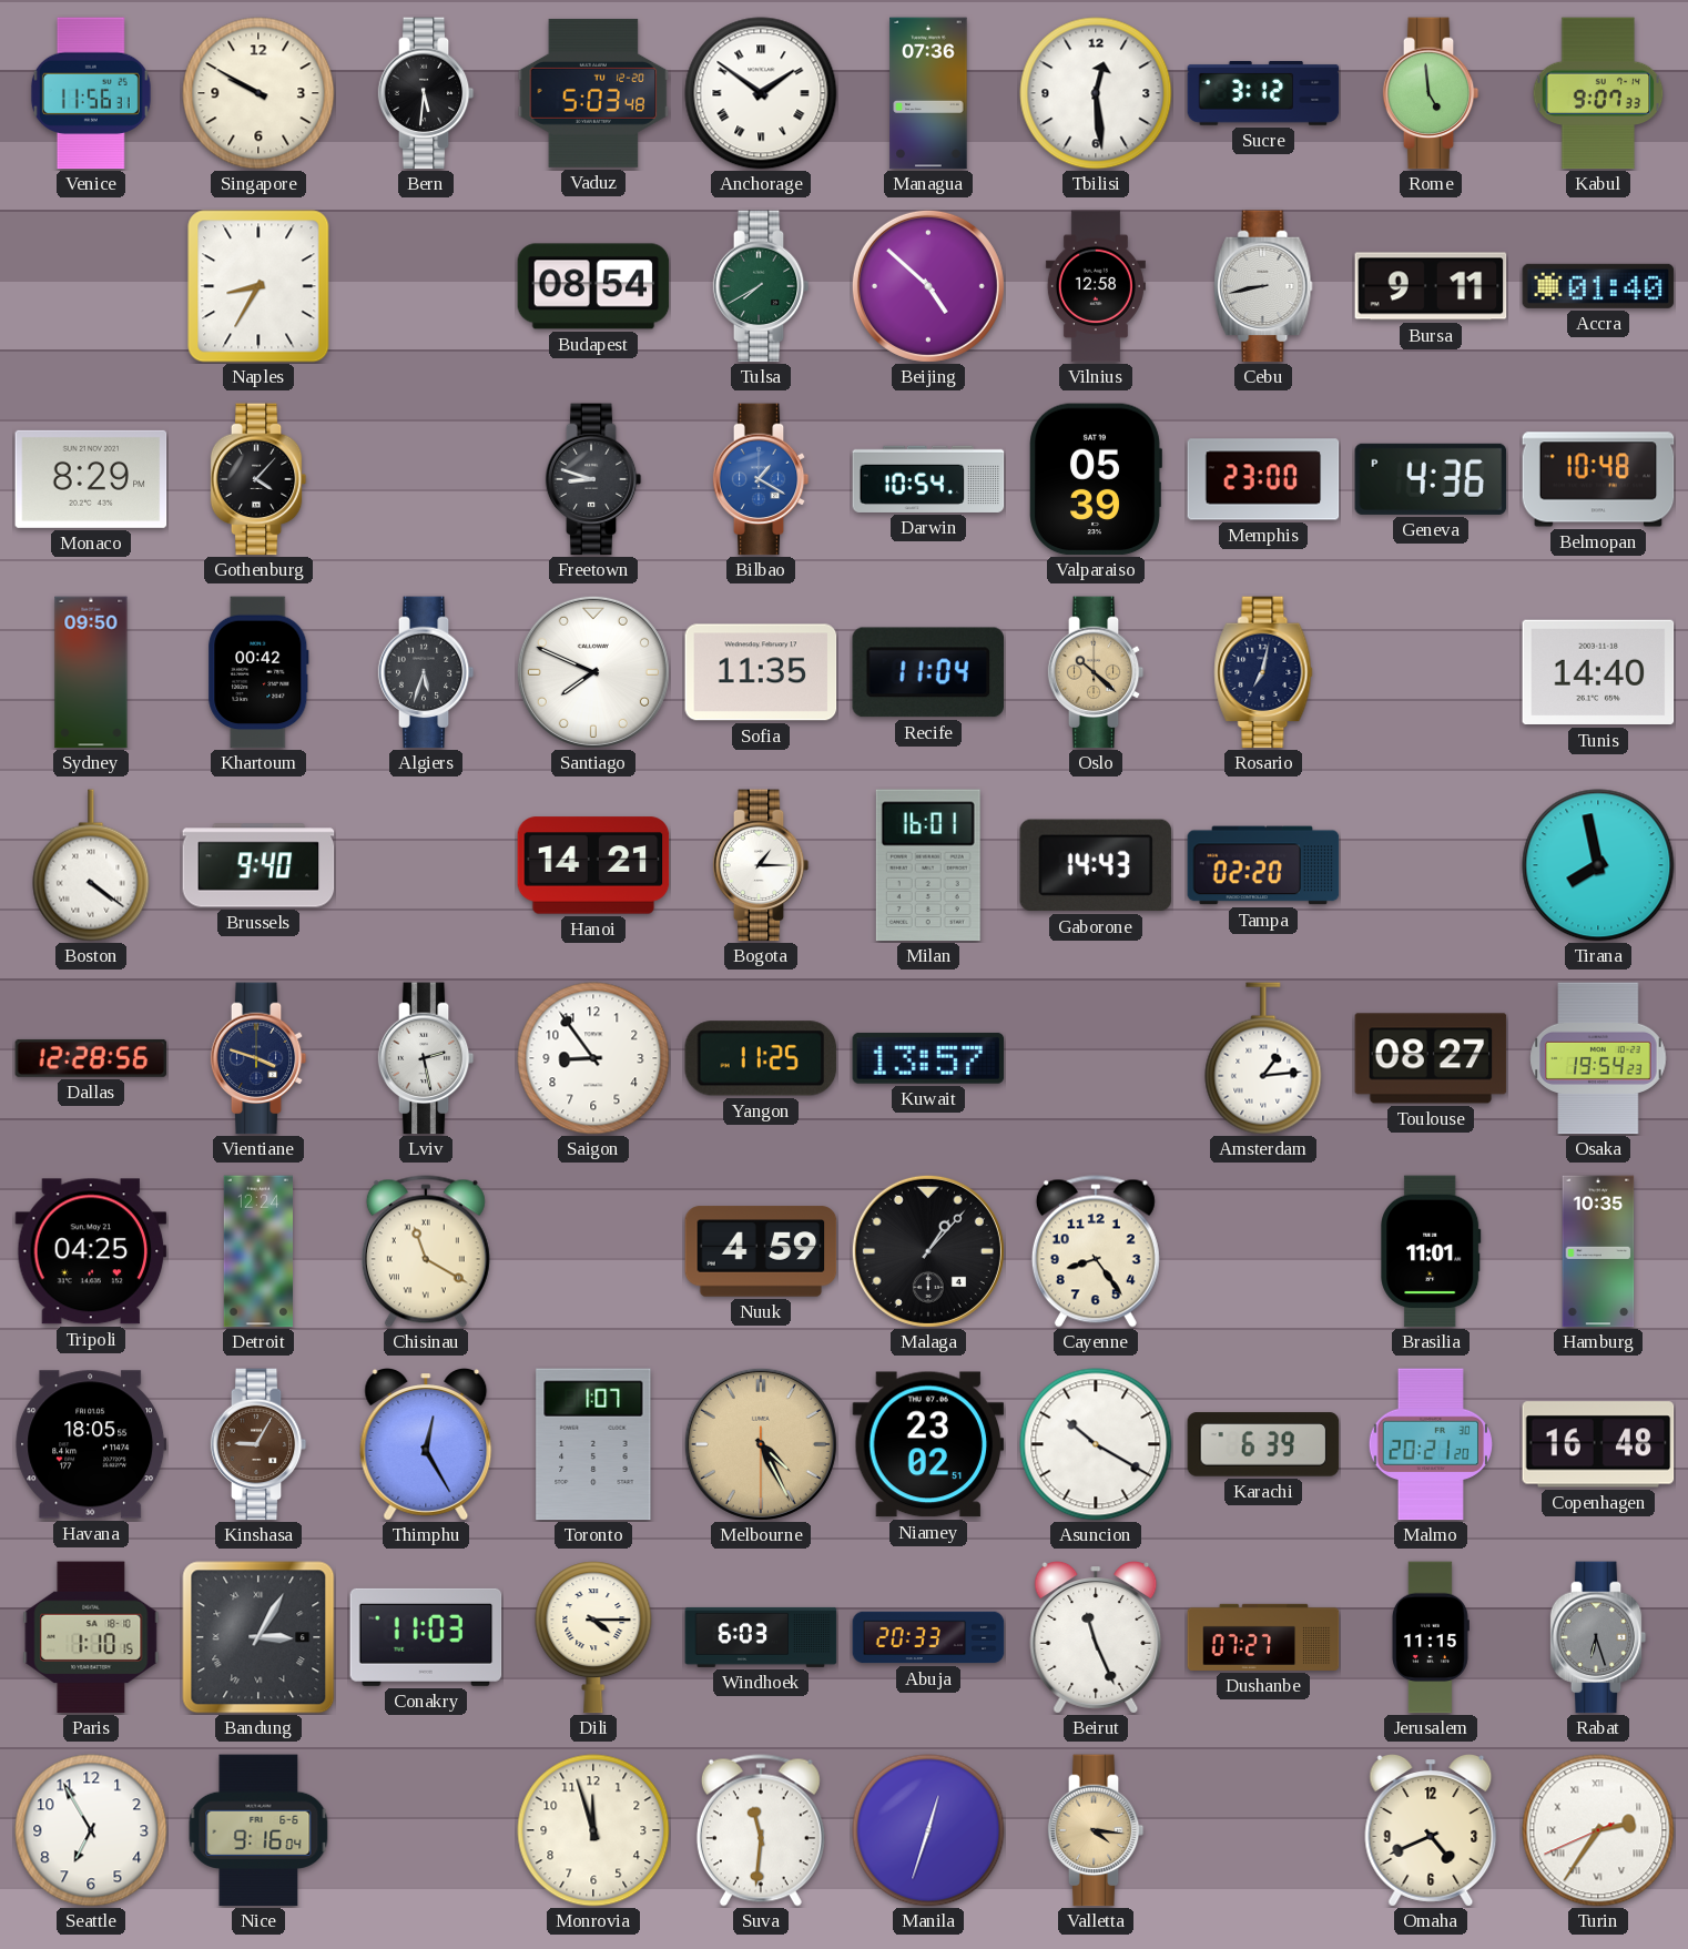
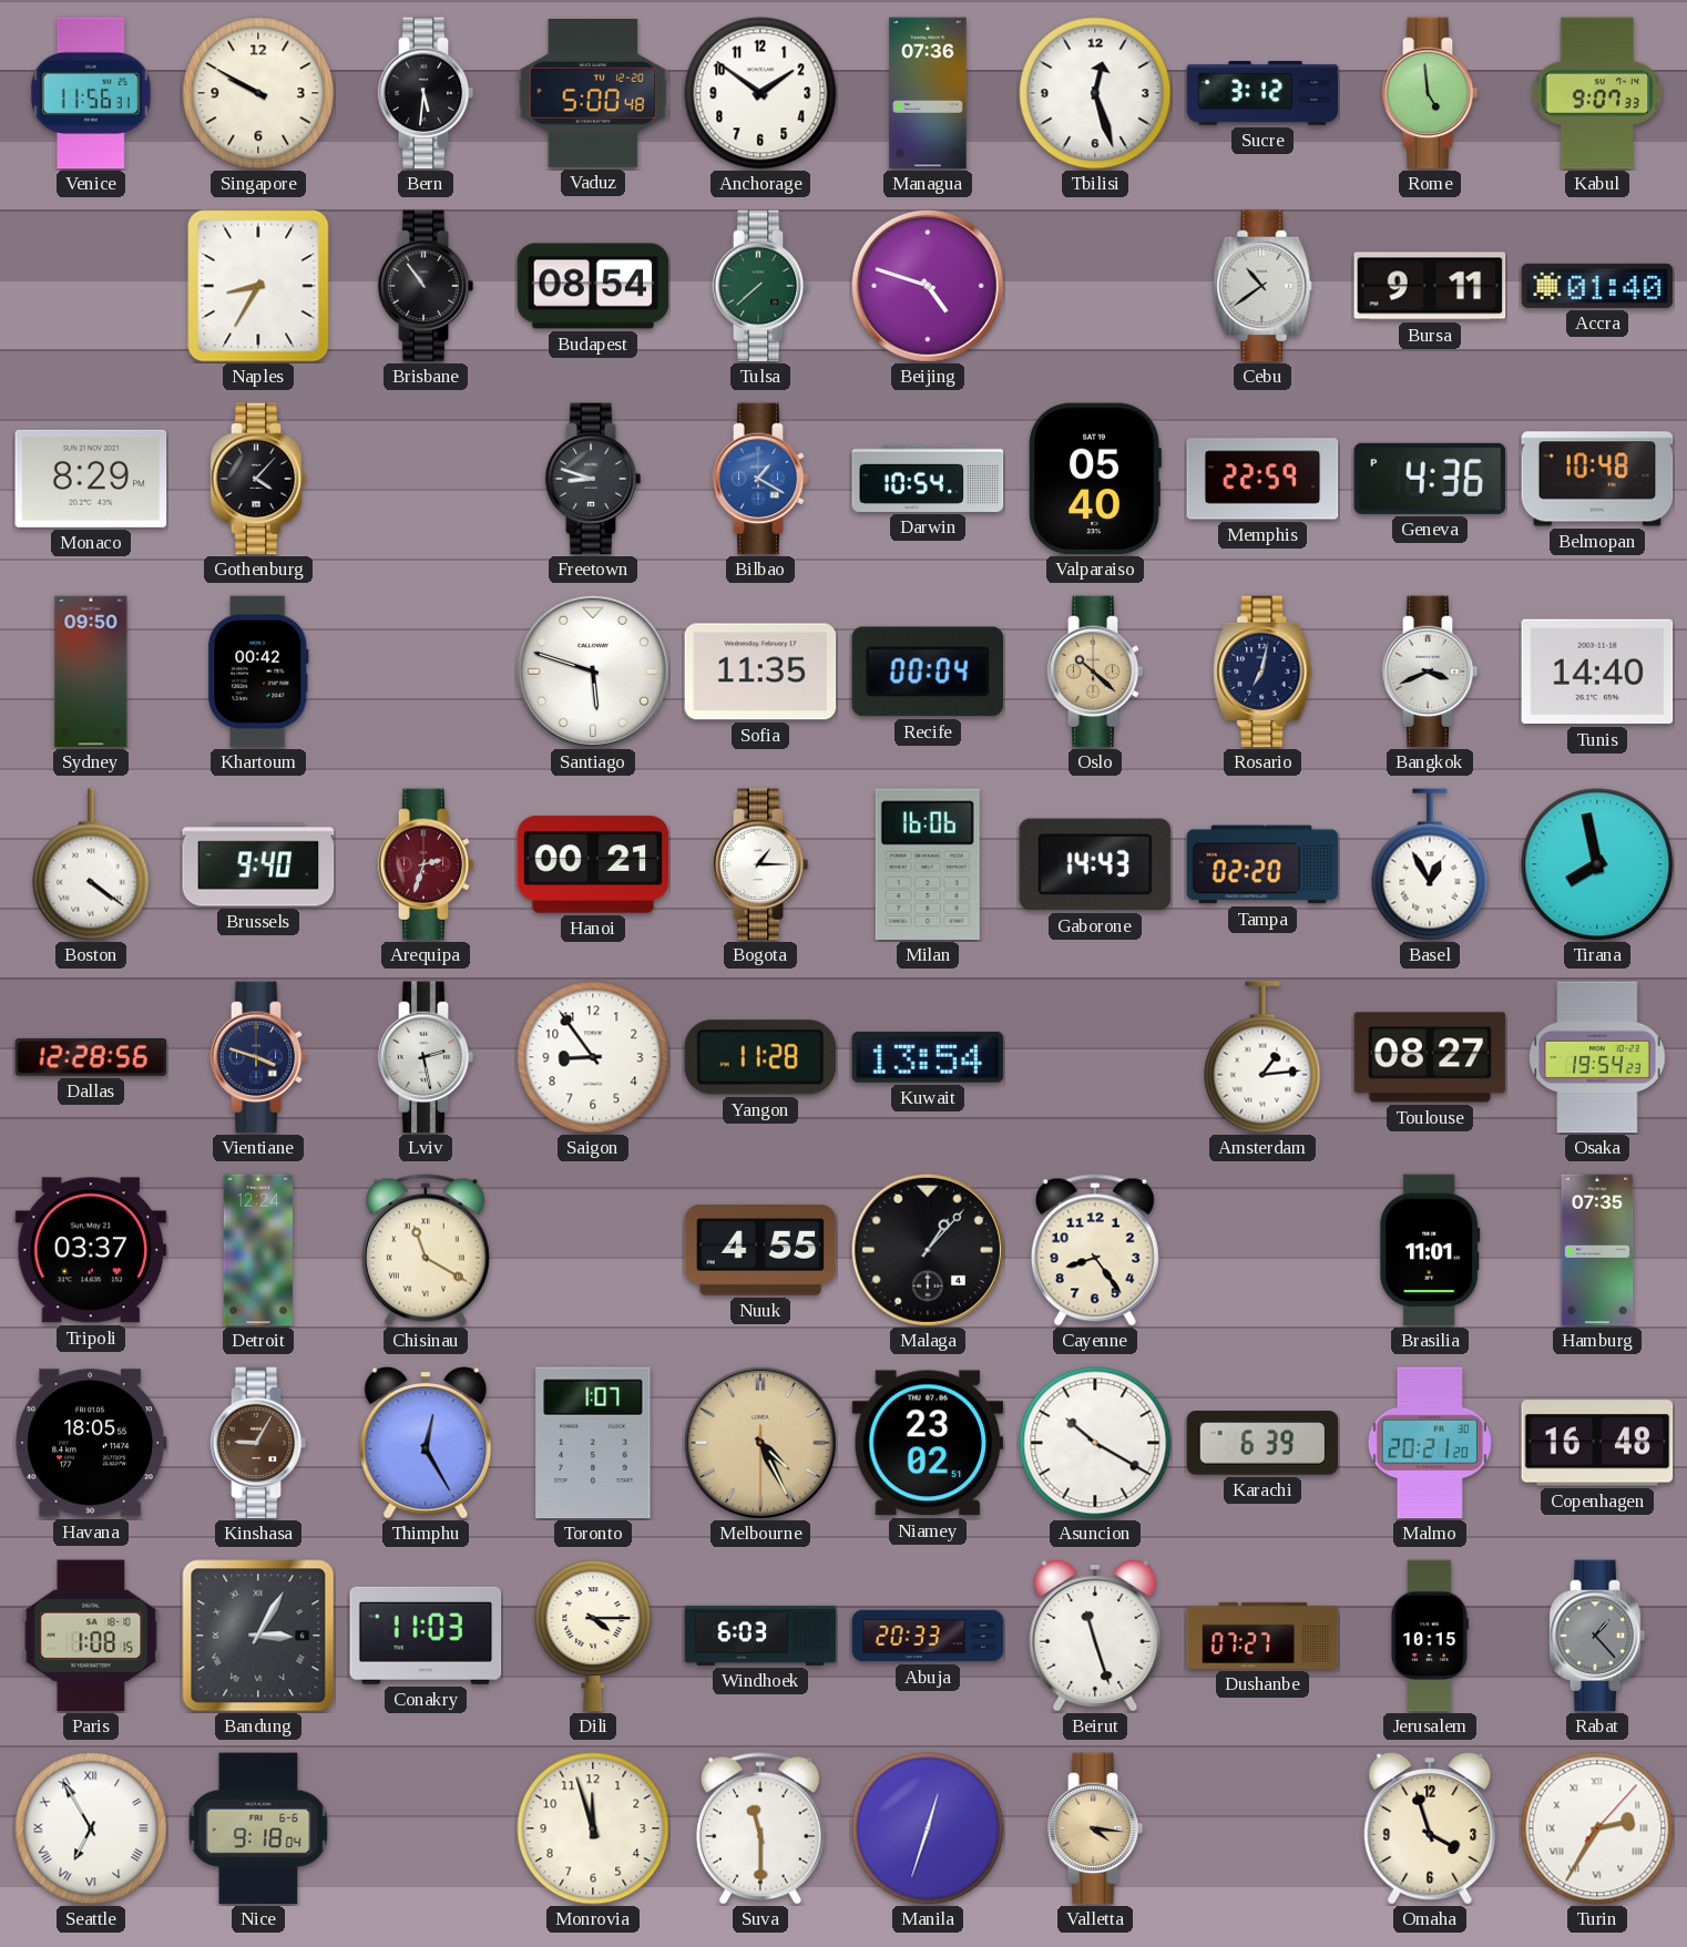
Vaduz: 5:03 -> 5:00 (593, 93)
Anchorage numerals: Roman -> Arabic (760, 93)
Tbilisi: 12:29 -> 12:27 (1095, 93)
Brisbane: none -> 10:54 (426, 286)
Tulsa: 7:40 -> 7:38 (760, 286)
Beijing: 4:52 -> 4:48 (928, 286)
Vilnius: 12:58 -> none (1096, 286)
Cebu: 8:43 -> 10:39 (1262, 286)
Valparaiso: 05:39 -> 05:40 (1095, 479)
Memphis: 23:00 -> 22:59 (1262, 479)
Algiers: 5:33 -> none (426, 672)
Santiago: 7:49 -> 5:48 (593, 672)
Recife: 11:04 -> 00:04 (928, 672)
Bangkok: none -> 3:41 (1430, 672)
Arequipa: none -> 2:33 (426, 864)
Hanoi: 14:21 -> 00:21 (593, 864)
Milan: 16:01 -> 16:06 (928, 864)
Basel: none -> 12:55 (1430, 864)
Yangon: 11:25 -> 11:28 (760, 1057)
Kuwait: 13:57 -> 13:54 (928, 1057)
Tripoli: 04:25 -> 03:37 (91, 1250)
Nuuk: 4:59 -> 4:55 (760, 1250)
Hamburg: 10:35 -> 07:35 (1597, 1250)
Paris: 1:10 -> 1:08 (91, 1636)
Beirut: 11:26 -> 11:27 (1095, 1637)
Jerusalem: 11:15 -> 10:15 (1429, 1636)
Rabat: 6:27 -> 1:23 (1597, 1636)
Seattle numerals: Arabic -> Roman (91, 1828)
Nice: 9:16 -> 9:18 (258, 1828)
Suva: 11:31 -> 11:30 (760, 1828)
Omaha: 4:41 -> 3:57 (1430, 1830)
Turin: 2:35:41 -> 2:35:07 (1597, 1828)
